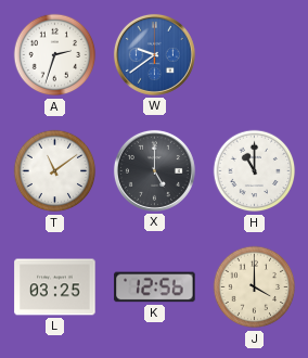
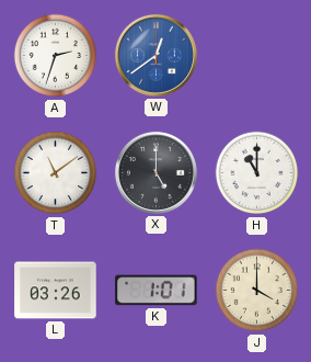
W: 9:39 -> 12:39 (155, 55)
L: 03:25 -> 03:26 (56, 291)
K: 12:56 -> 1:01 (157, 291)
